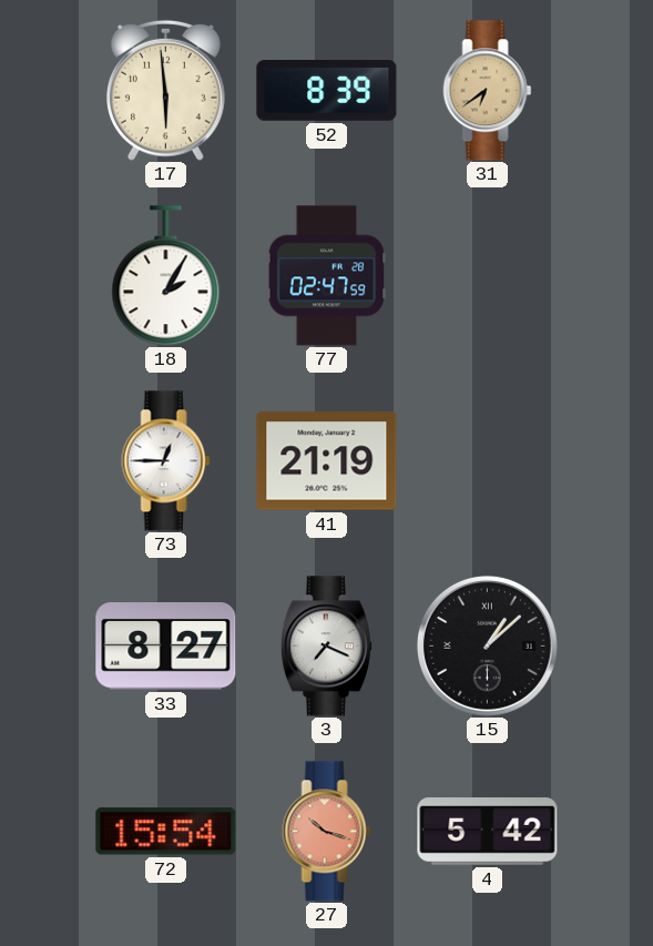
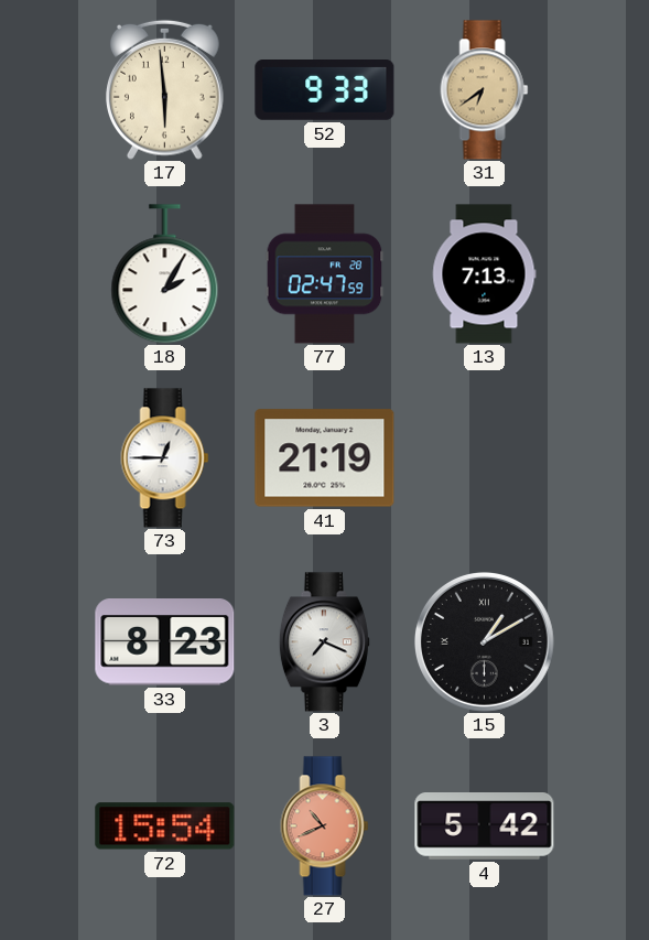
52: 8:39 -> 9:33 (325, 90)
13: none -> 7:13 (484, 274)
33: 8:27 -> 8:23 (165, 642)
15: 1:08 -> 1:10 (485, 642)
27: 10:18 -> 10:41 (325, 826)
